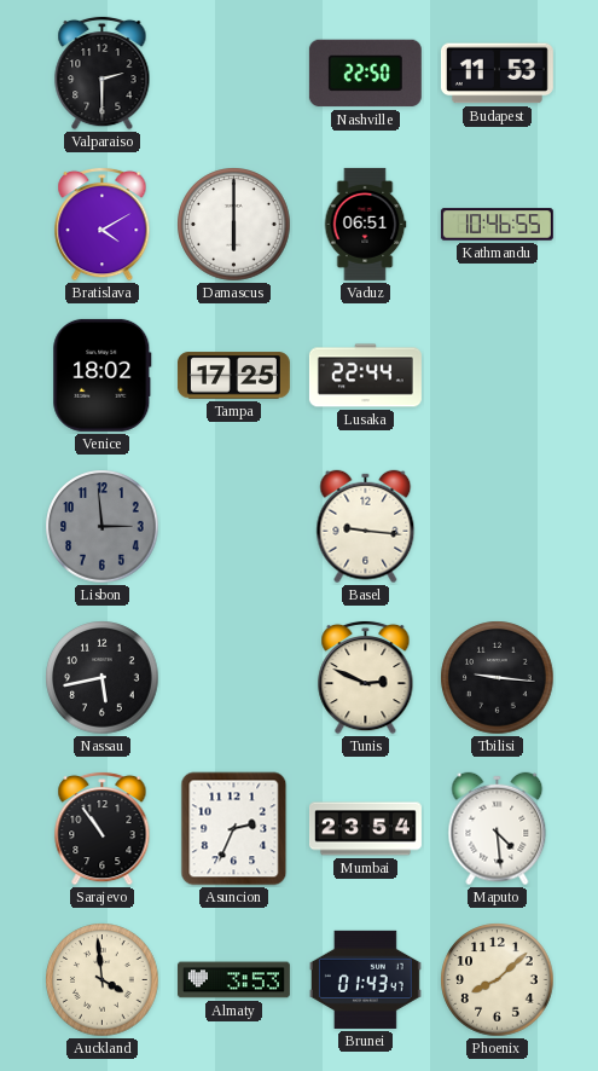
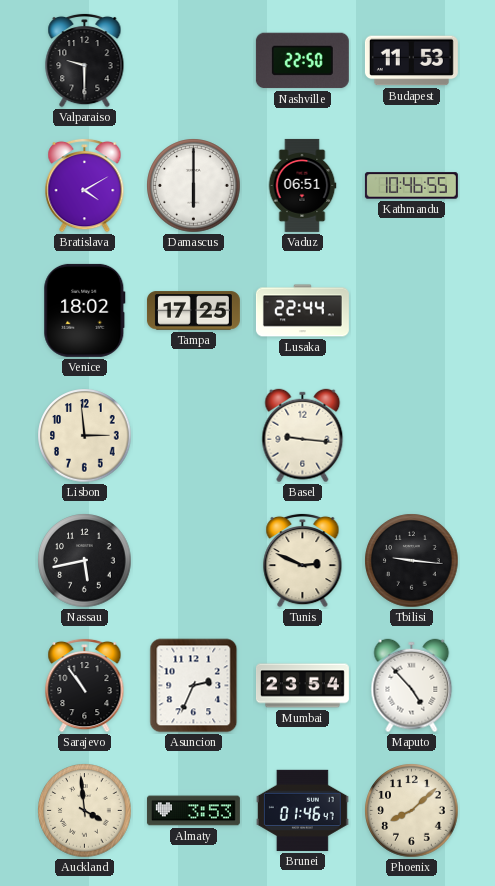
Valparaiso: 2:30 -> 9:30 (85, 60)
Lisbon dial: grey -> cream (85, 436)
Maputo: 4:29 -> 4:53 (412, 686)
Brunei: 01:43 -> 01:46 (302, 810)
